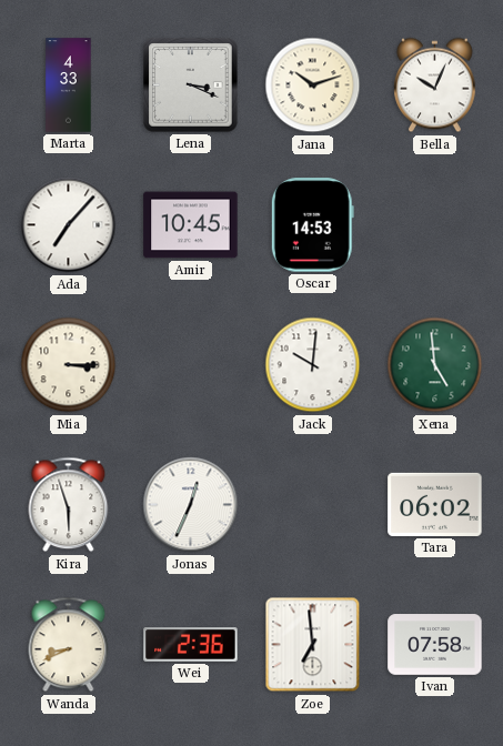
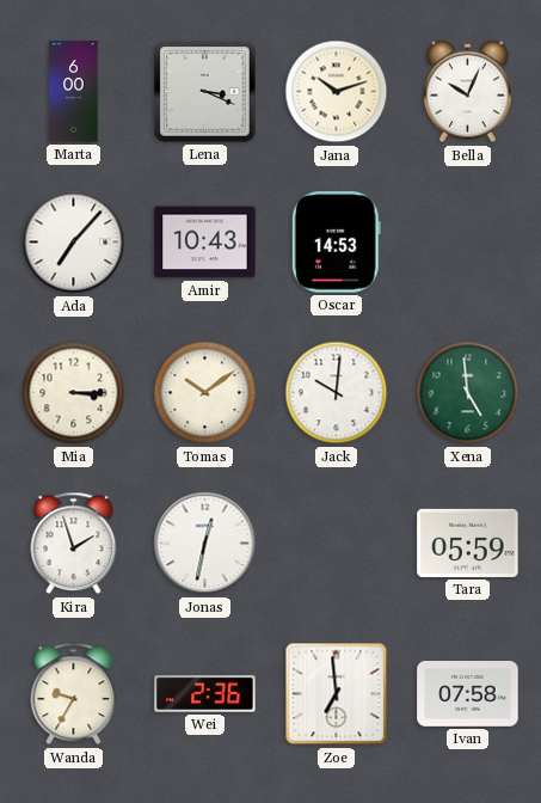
Marta: 4:33 -> 6:00 (74, 92)
Amir: 10:45 -> 10:43 (205, 243)
Tomas: none -> 10:09 (205, 393)
Kira: 5:57 -> 1:57 (74, 544)
Jonas: 12:34 -> 12:32 (205, 544)
Tara: 06:02 -> 05:59 (468, 543)
Wanda: 8:41 -> 9:35 (74, 694)
